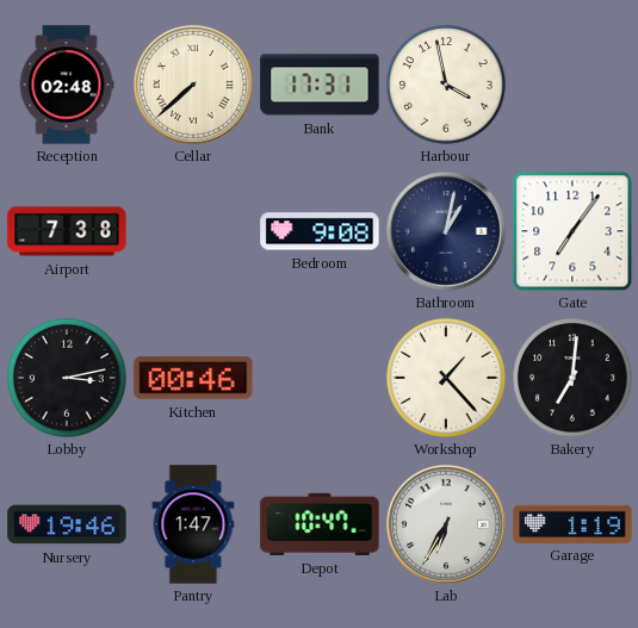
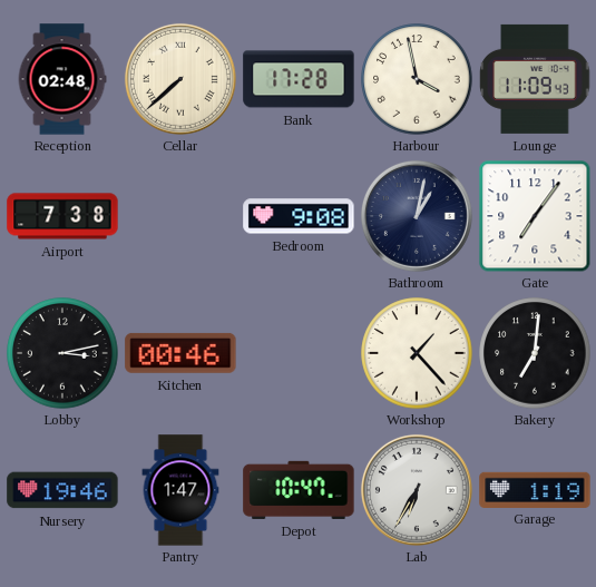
Bank: 17:31 -> 17:28 (299, 79)
Lounge: none -> 11:09 (535, 79)
